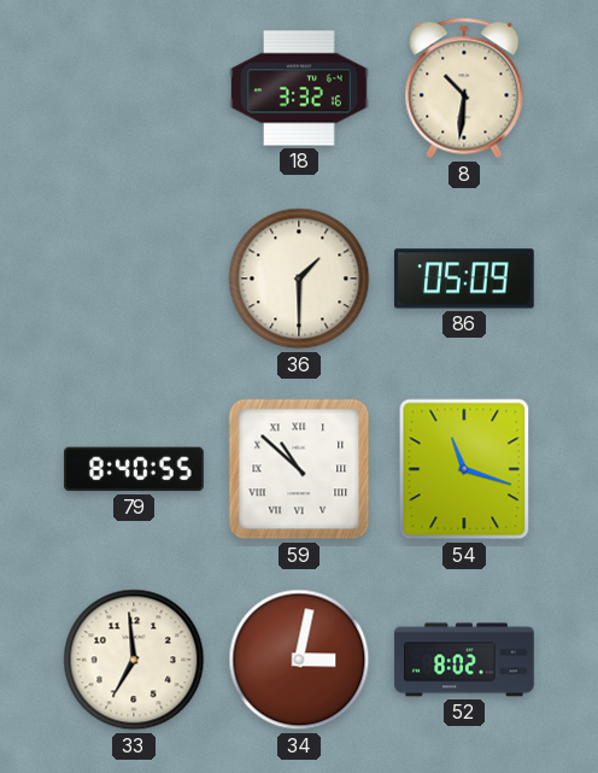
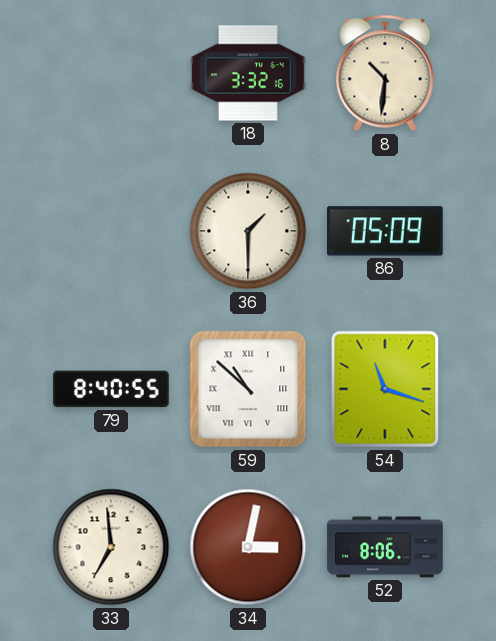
52: 8:02 -> 8:06 (385, 547)
